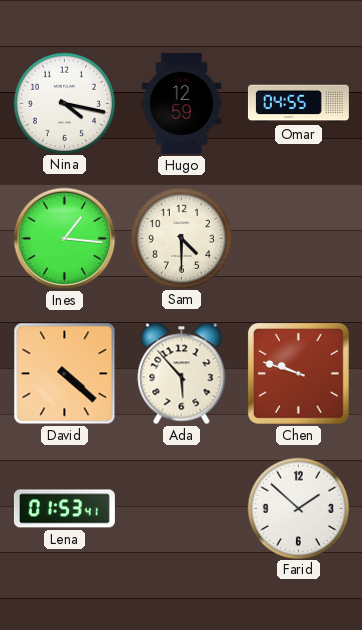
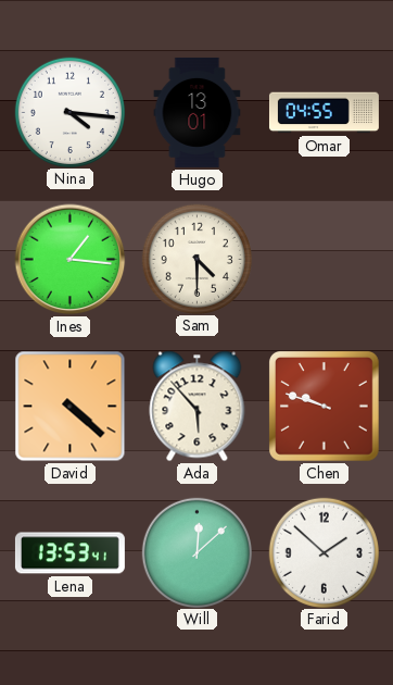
Nina: 4:17 -> 4:16 (69, 112)
Hugo: 12:59 -> 13:01 (198, 112)
Lena: 01:53 -> 13:53 (69, 553)
Will: none -> 12:08 (196, 552)
